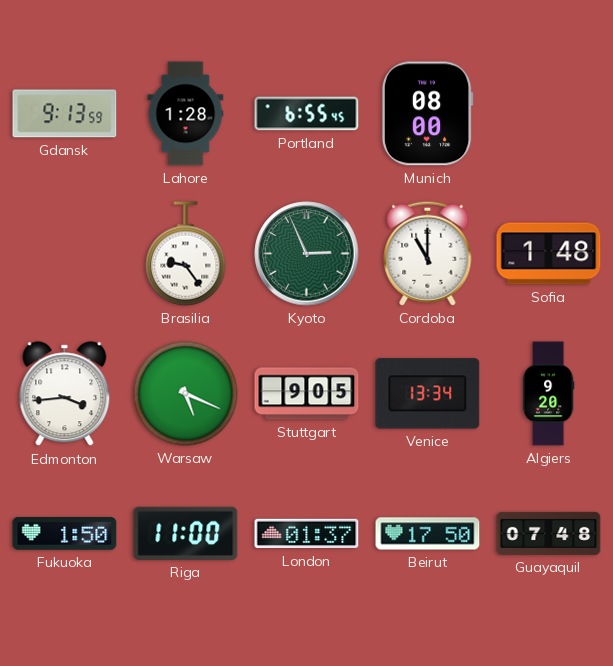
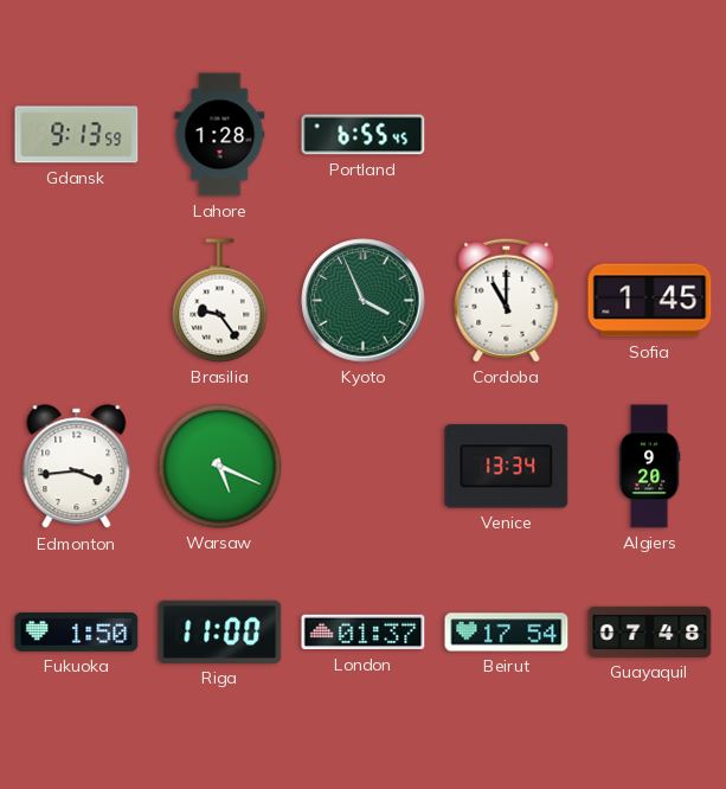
Munich: 08:00 -> none (427, 114)
Kyoto: 2:56 -> 3:56 (364, 301)
Sofia: 1:48 -> 1:45 (650, 301)
Stuttgart: 9:05 -> none (307, 394)
Beirut: 17:50 -> 17:54 (507, 633)
